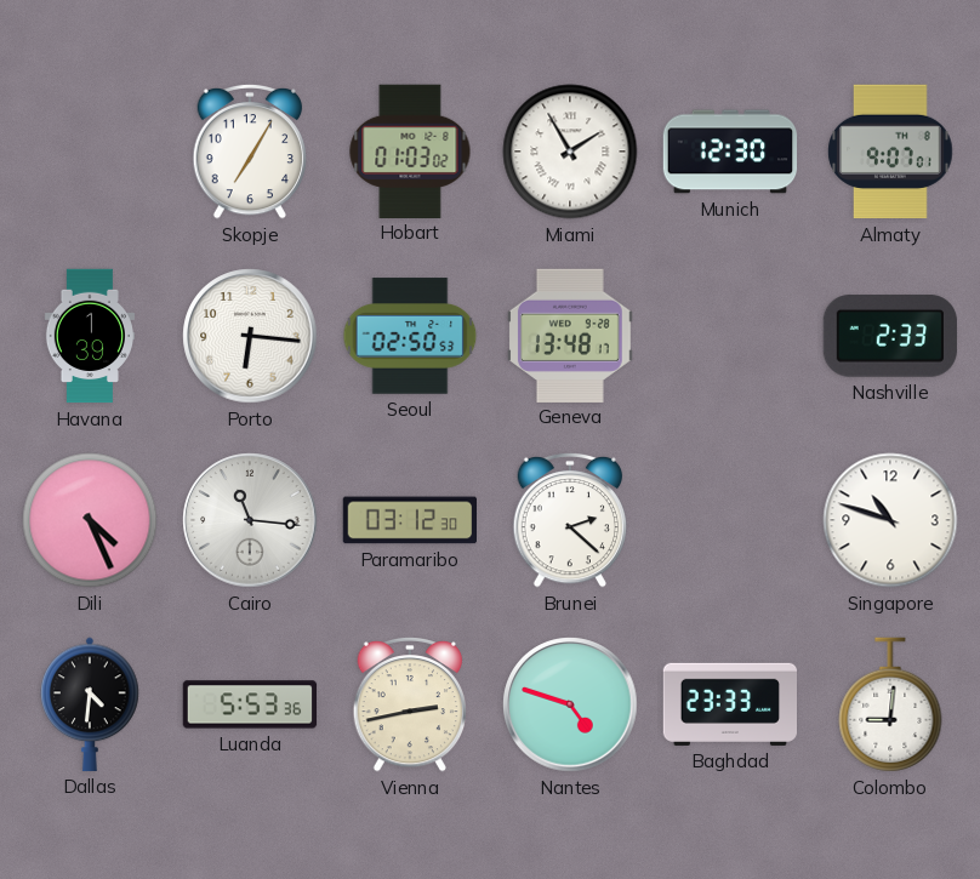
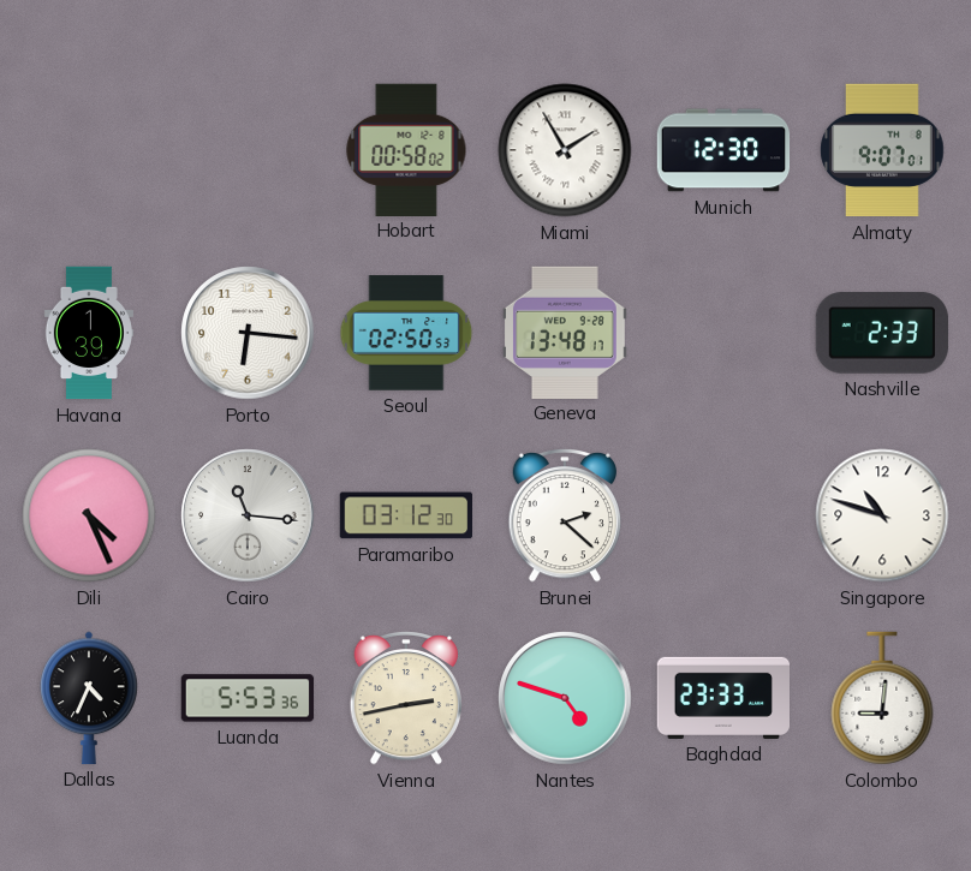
Skopje: 7:05 -> none (249, 152)
Hobart: 01:03 -> 00:58 (406, 149)
Dallas: 4:31 -> 4:34 (89, 698)
